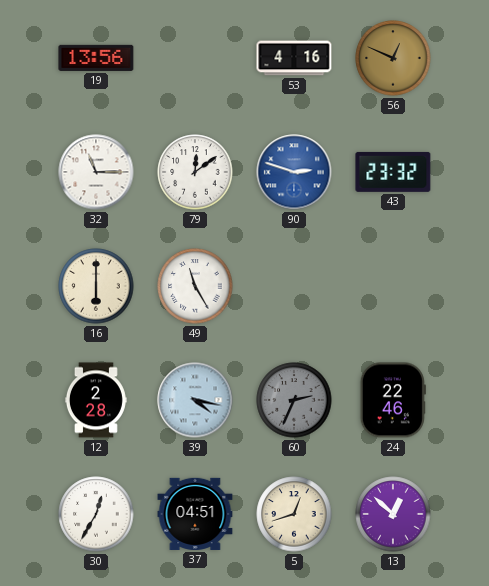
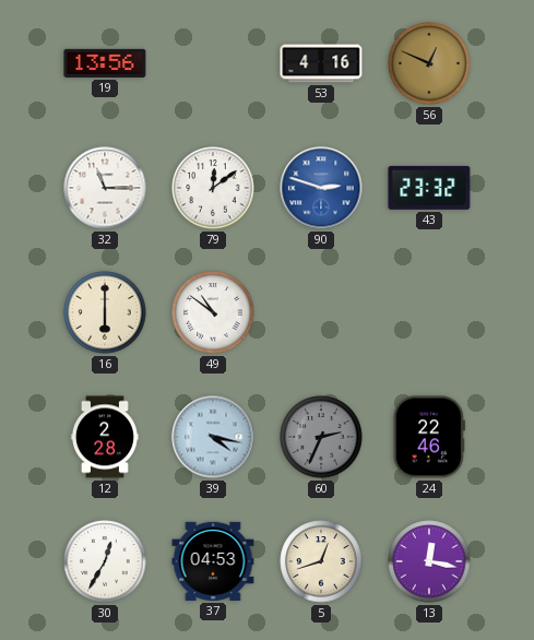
49: 11:25 -> 10:51 (213, 312)
37: 04:51 -> 04:53 (213, 561)
13: 12:52 -> 12:17 (429, 561)
